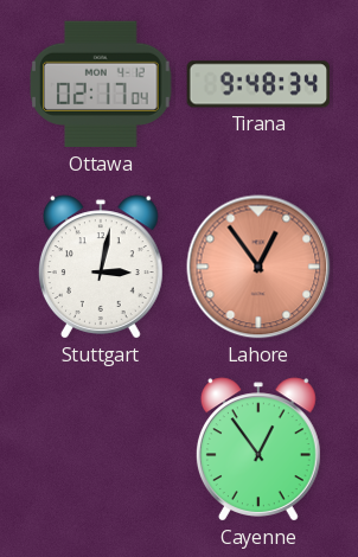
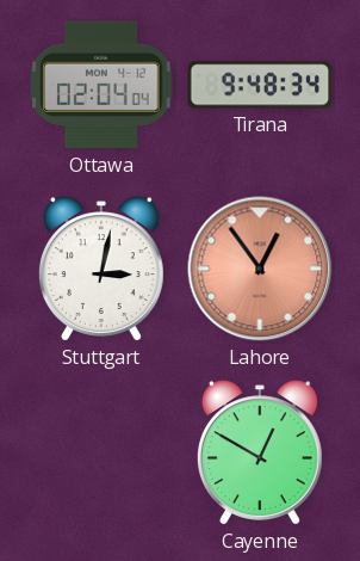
Ottawa: 02:17 -> 02:04 (101, 85)
Cayenne: 12:54 -> 12:50 (260, 452)
